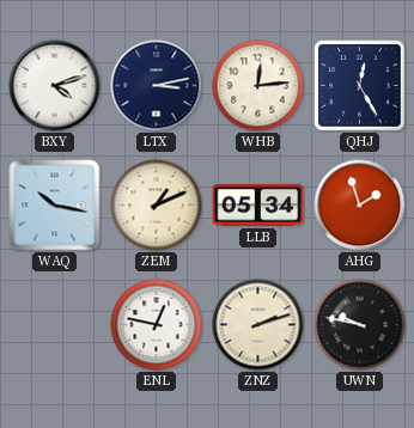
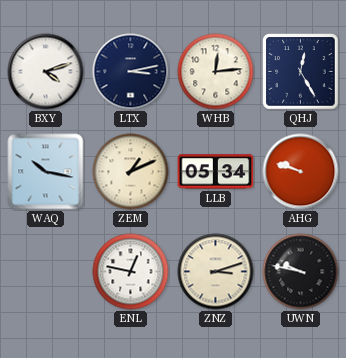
AHG: 1:57 -> 9:48 (301, 172)
ZNZ: 2:12 -> 3:12 (216, 272)
